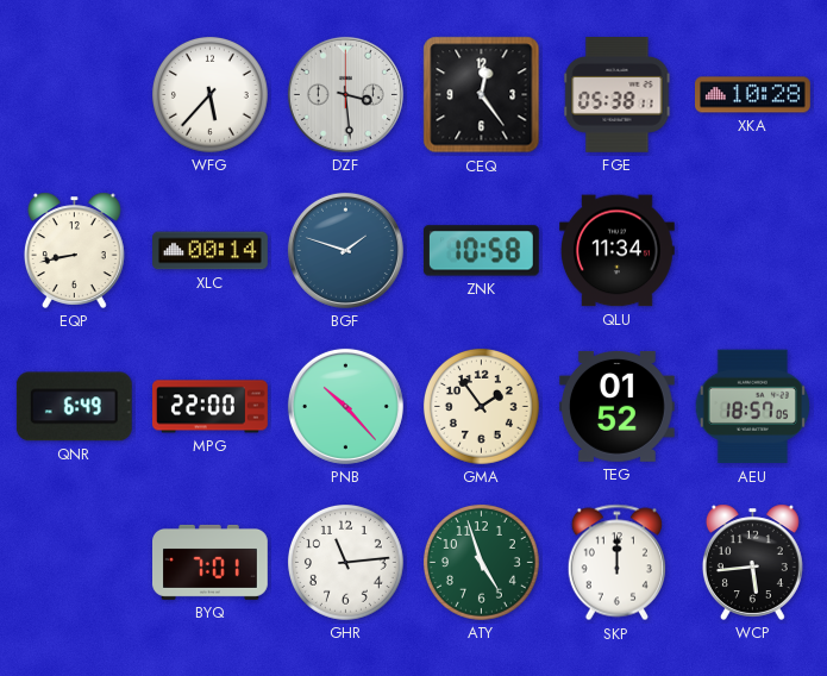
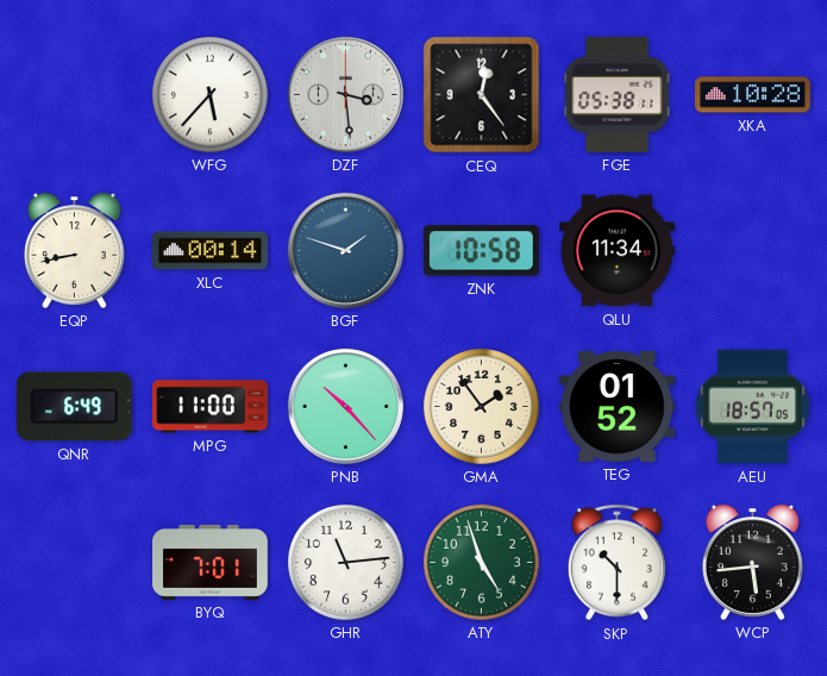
MPG: 22:00 -> 11:00 (211, 407)
SKP: 12:00 -> 10:30 (616, 563)
